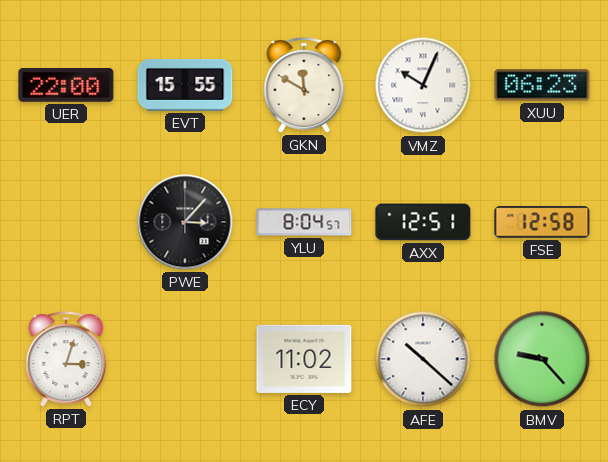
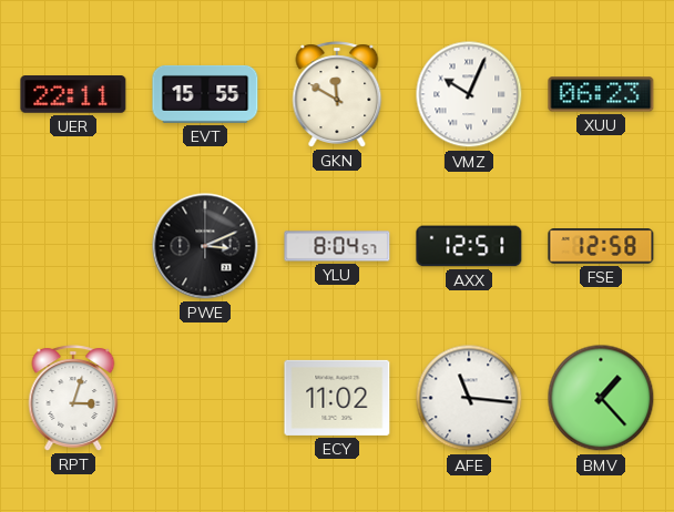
UER: 22:00 -> 22:11 (73, 94)
PWE: 3:07 -> 3:11 (205, 246)
AFE: 10:22 -> 11:16 (469, 398)
BMV: 9:23 -> 1:23 (601, 398)
